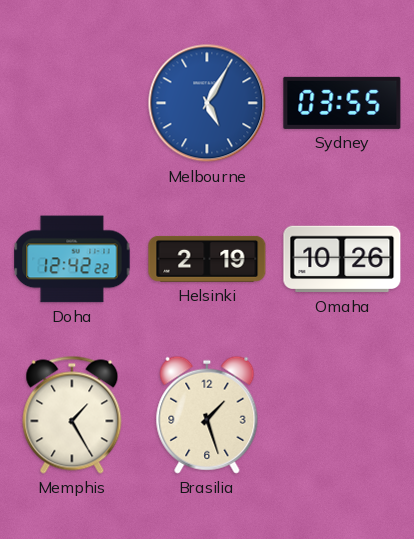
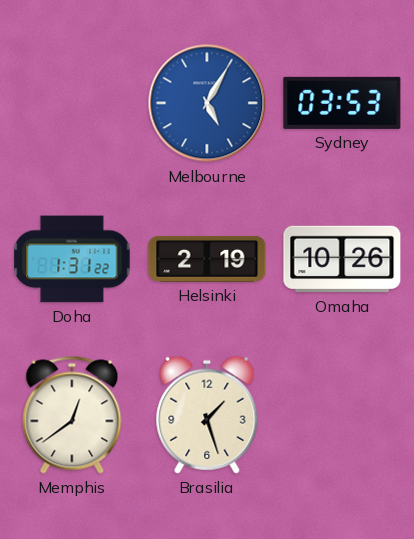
Sydney: 03:55 -> 03:53 (342, 103)
Doha: 12:42 -> 1:31 (72, 259)
Memphis: 1:25 -> 12:39 (72, 415)
